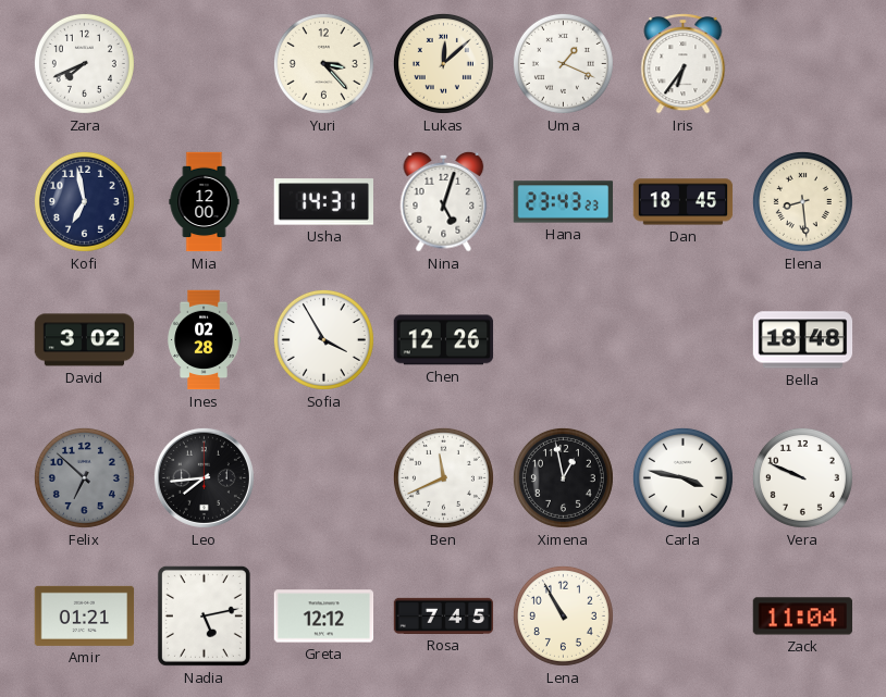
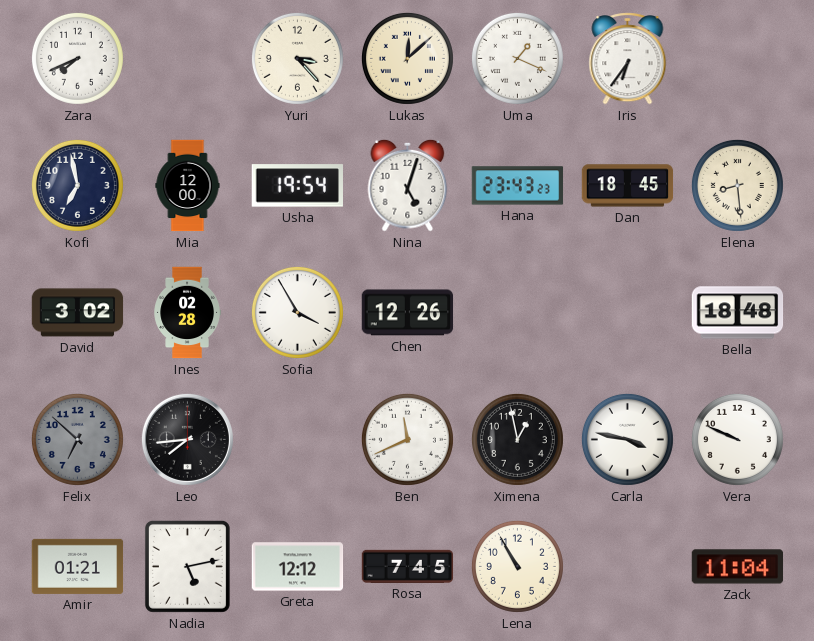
Usha: 14:31 -> 19:54 (297, 186)
